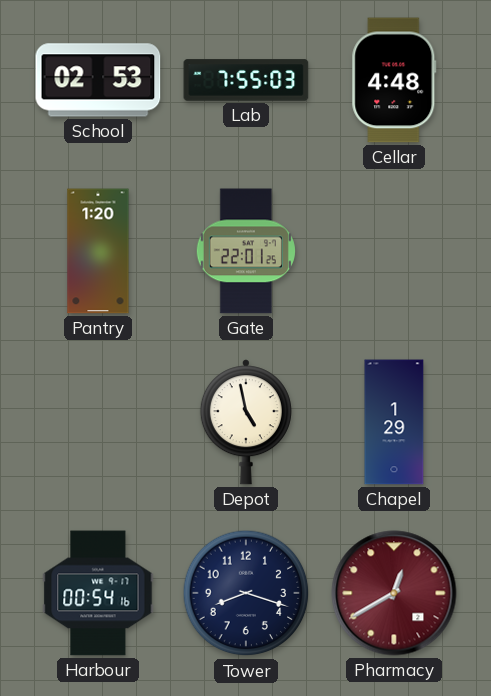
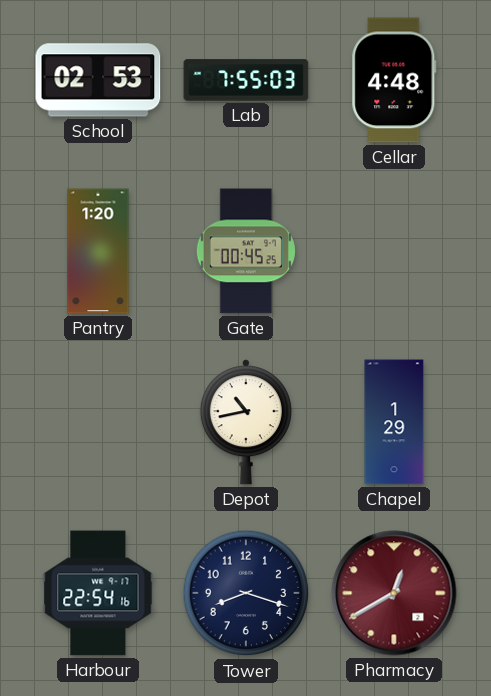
Gate: 22:01 -> 00:45 (246, 251)
Depot: 4:58 -> 10:43 (246, 422)
Harbour: 00:54 -> 22:54 (98, 593)
